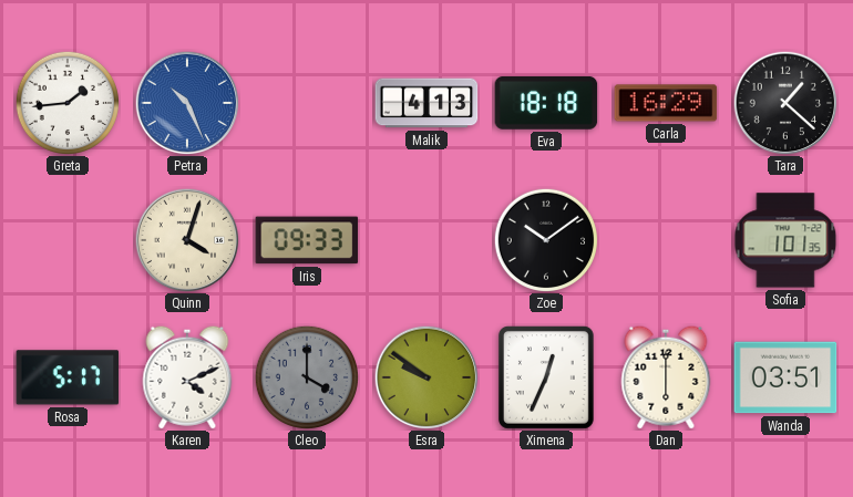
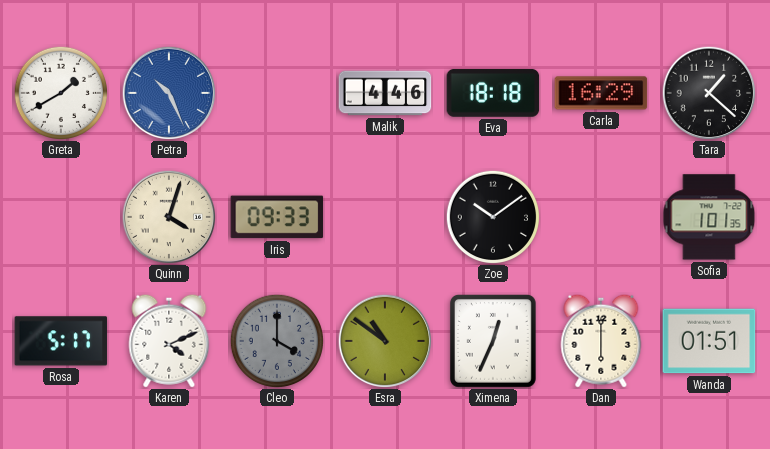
Greta: 1:44 -> 1:40 (60, 92)
Malik: 4:13 -> 4:46 (385, 93)
Esra: 9:51 -> 10:51 (385, 341)
Wanda: 03:51 -> 01:51 (709, 341)
